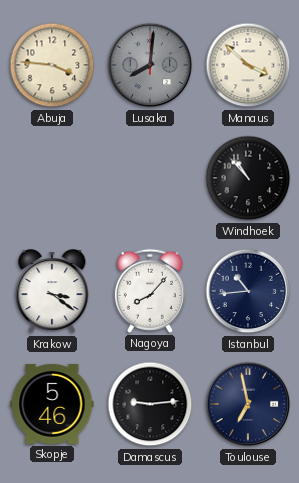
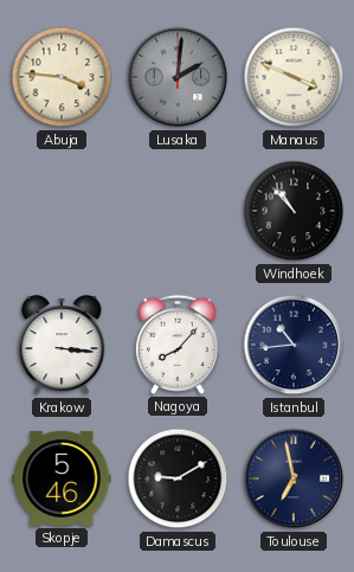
Lusaka: 8:01 -> 2:01 (178, 77)
Manaus: 3:52 -> 3:49 (294, 77)
Krakow: 3:21 -> 3:16 (62, 346)
Damascus: 9:14 -> 9:10 (178, 478)
